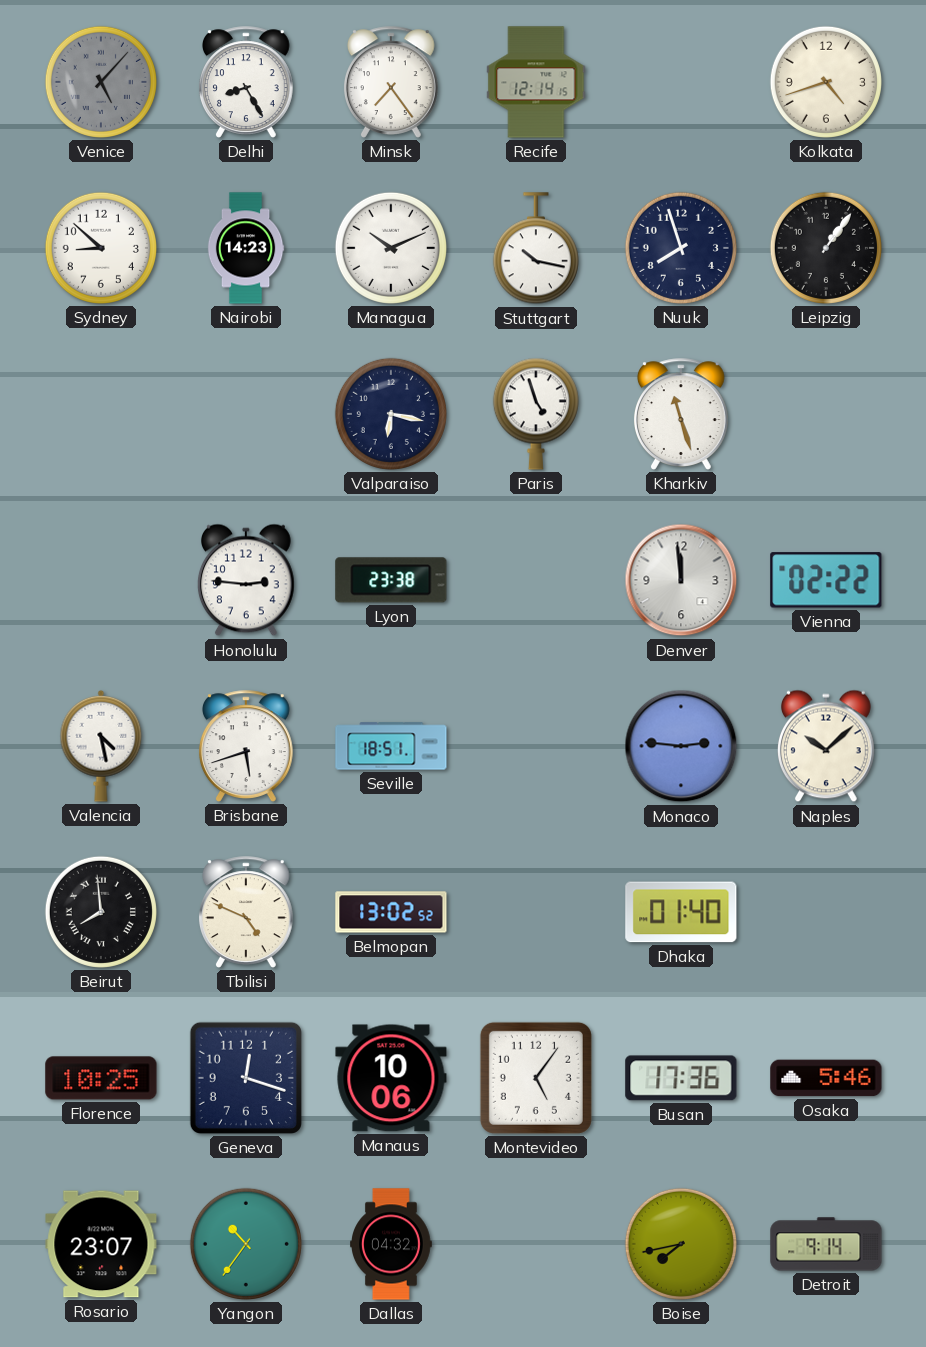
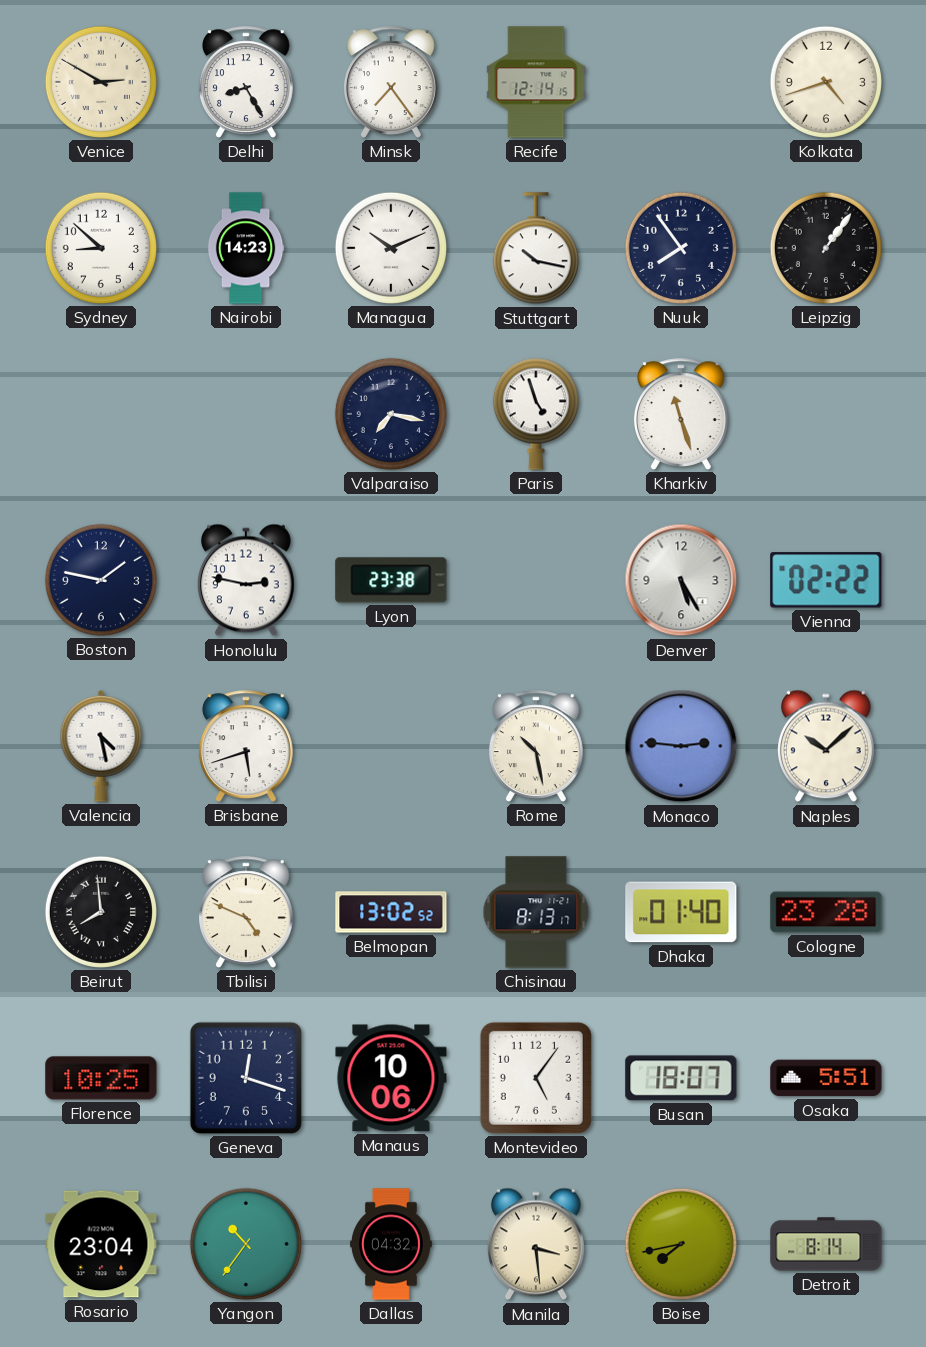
Venice: 5:07 -> 2:50 (101, 82)
Venice dial: grey -> cream (101, 82)
Nuuk: 7:57 -> 7:54 (681, 248)
Valparaiso: 6:17 -> 7:17 (391, 414)
Boston: none -> 1:47 (101, 580)
Honolulu: 2:46 -> 2:47 (246, 580)
Denver: 11:59 -> 5:25 (681, 580)
Seville: 18:51 -> none (391, 746)
Rome: none -> 10:28 (536, 746)
Chisinau: none -> 8:13 (536, 912)
Cologne: none -> 23:28 (826, 912)
Busan: 17:36 -> 18:07 (681, 1078)
Osaka: 5:46 -> 5:51 (826, 1078)
Rosario: 23:07 -> 23:04 (101, 1244)
Manila: none -> 3:29 (536, 1244)
Detroit: 9:14 -> 8:14 (826, 1244)
